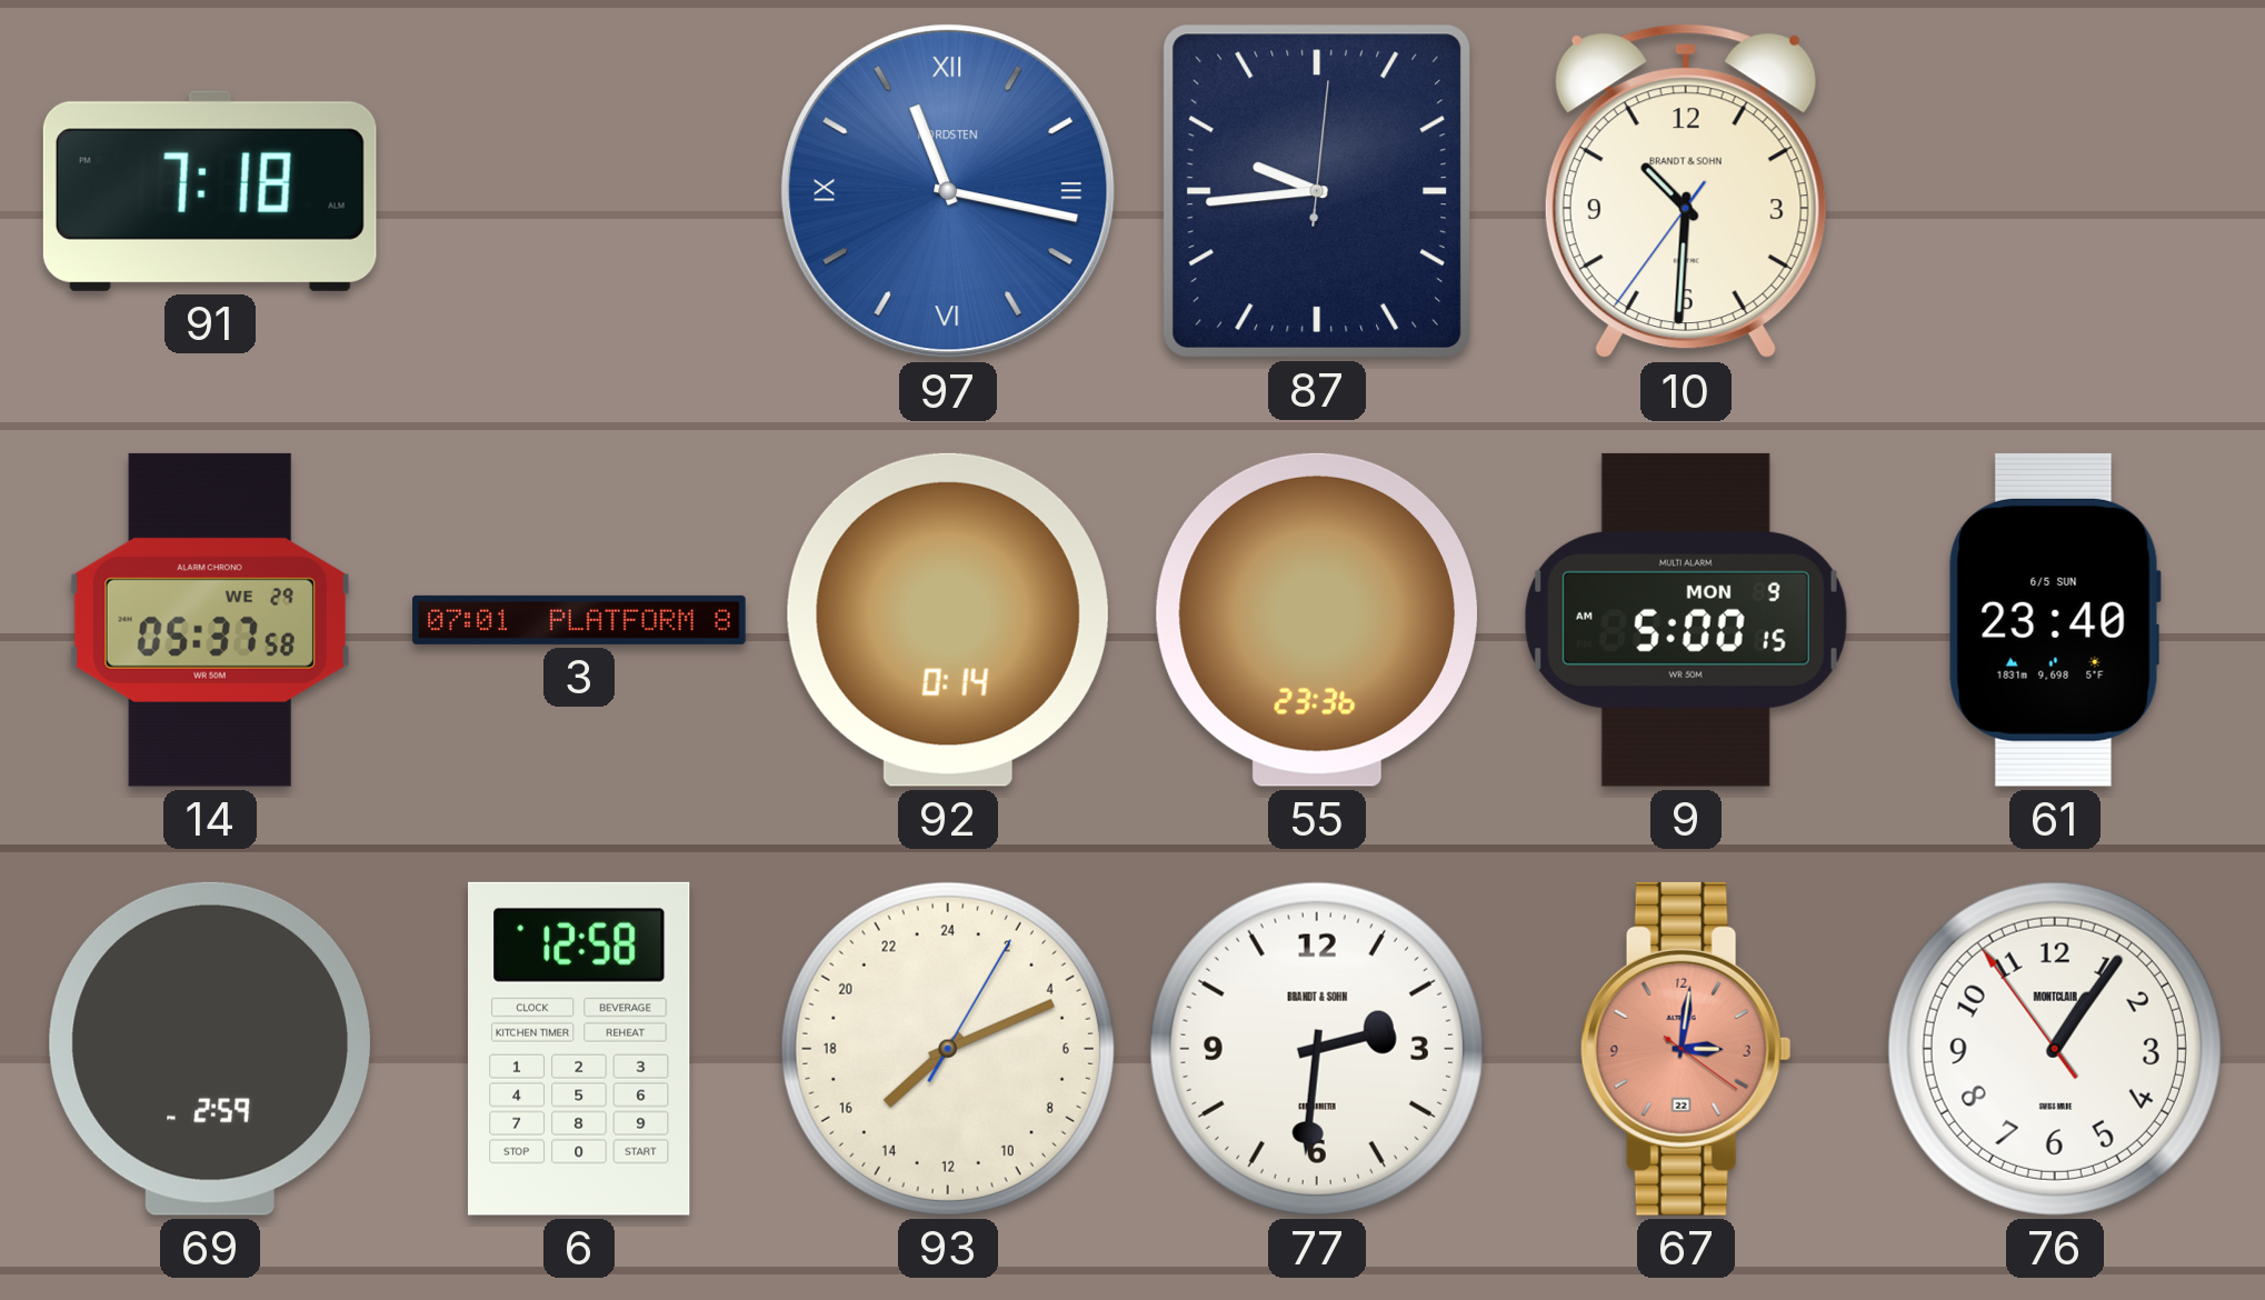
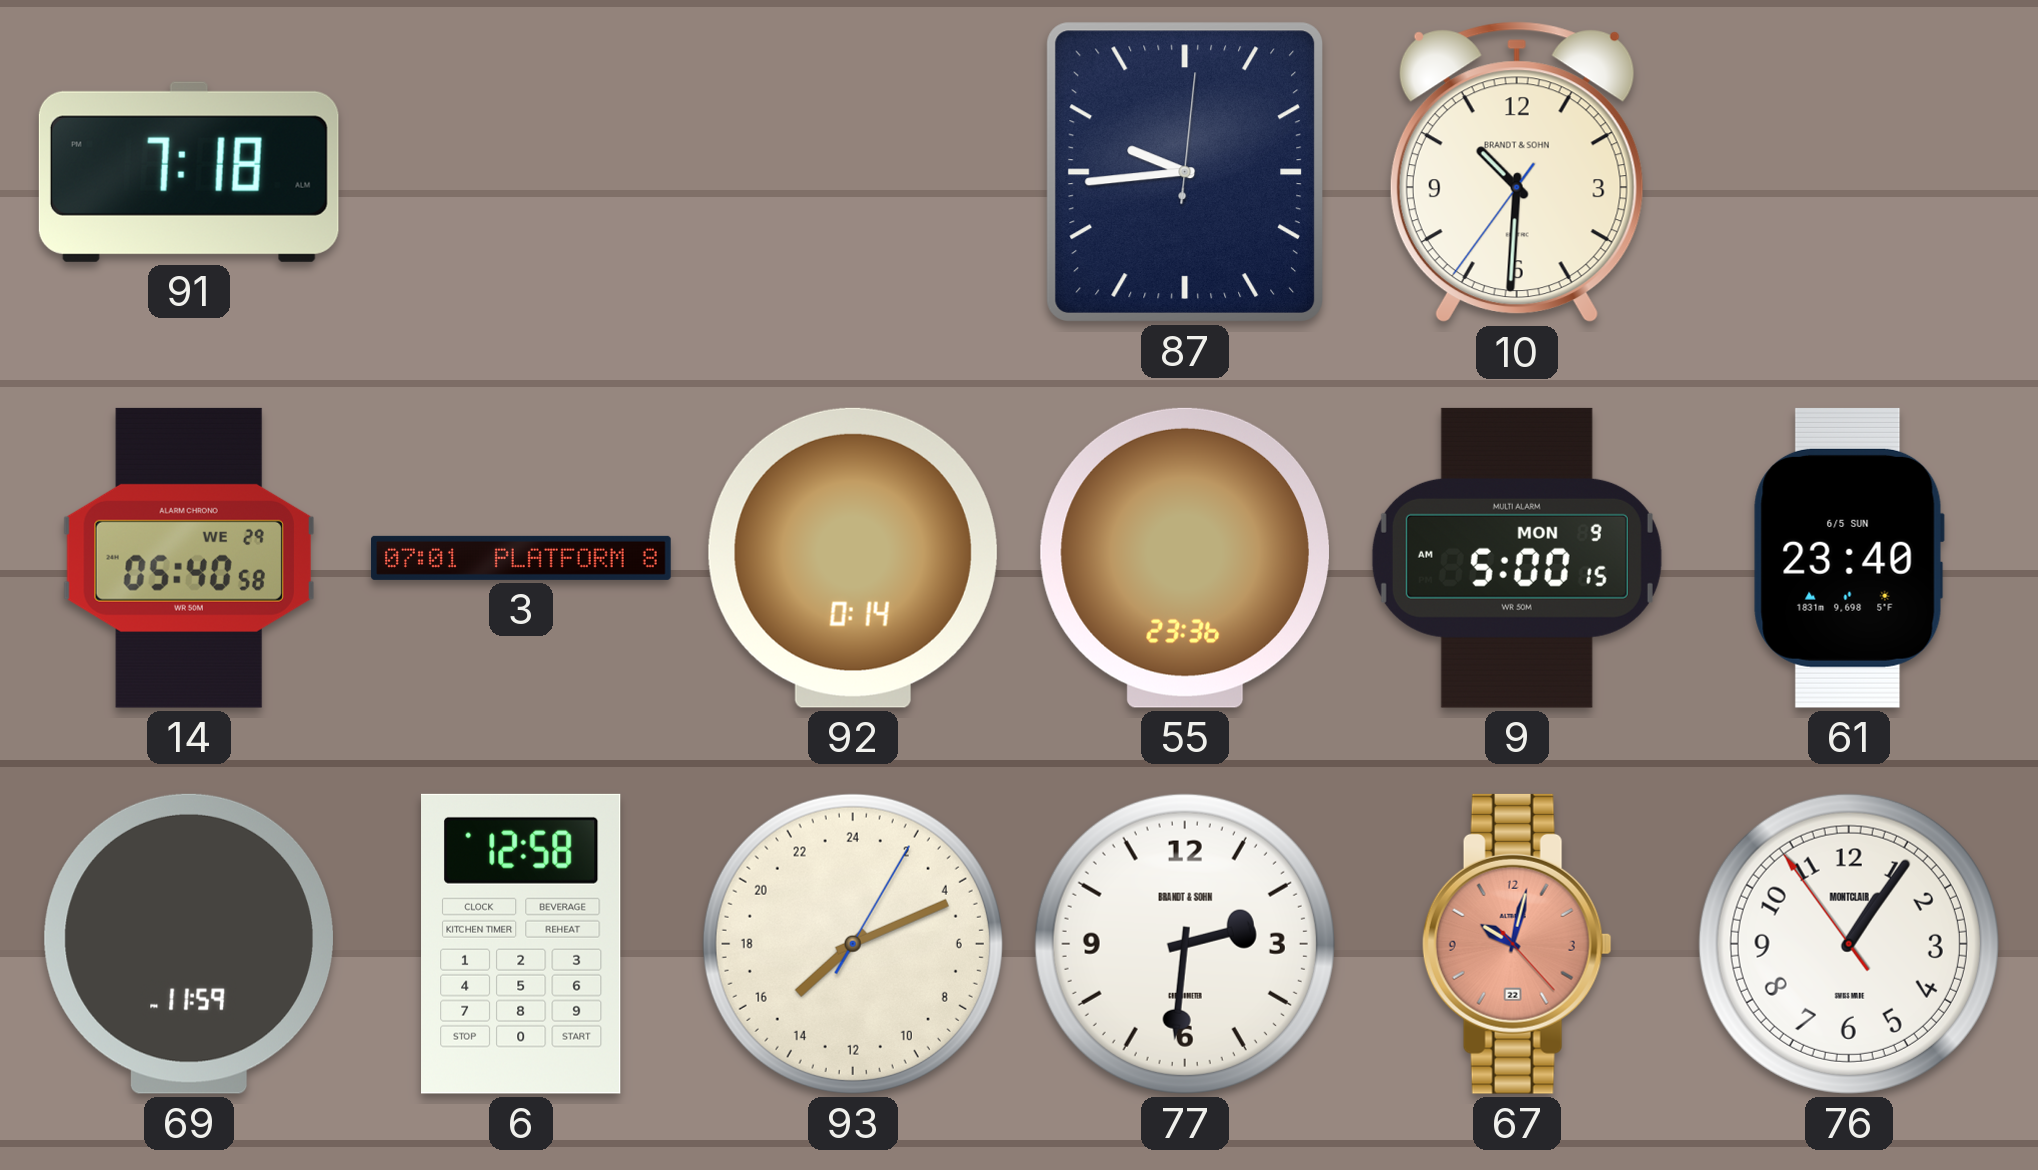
97: 11:17 -> none (948, 191)
14: 05:37 -> 05:40 (189, 558)
69: 2:59 -> 11:59 (189, 944)
67: 3:01 -> 10:02 (1517, 944)
